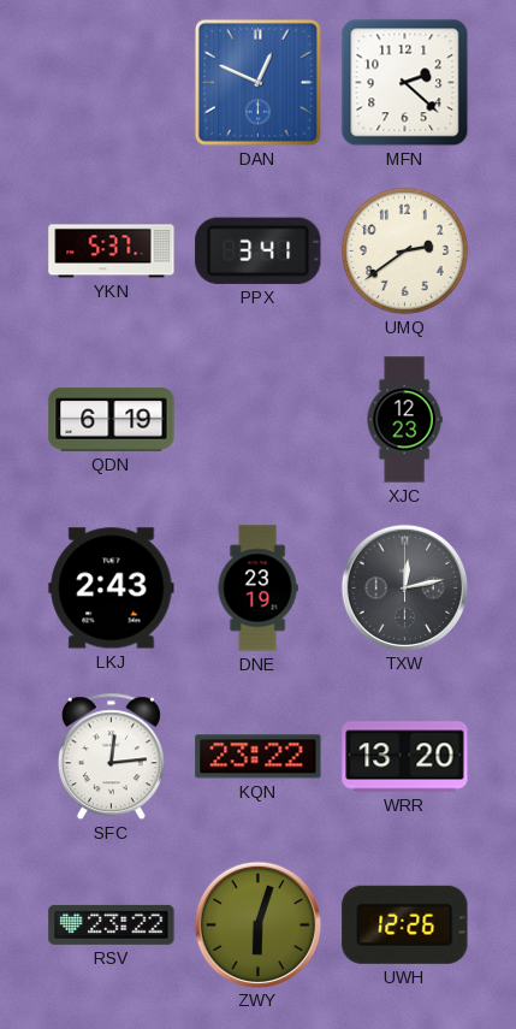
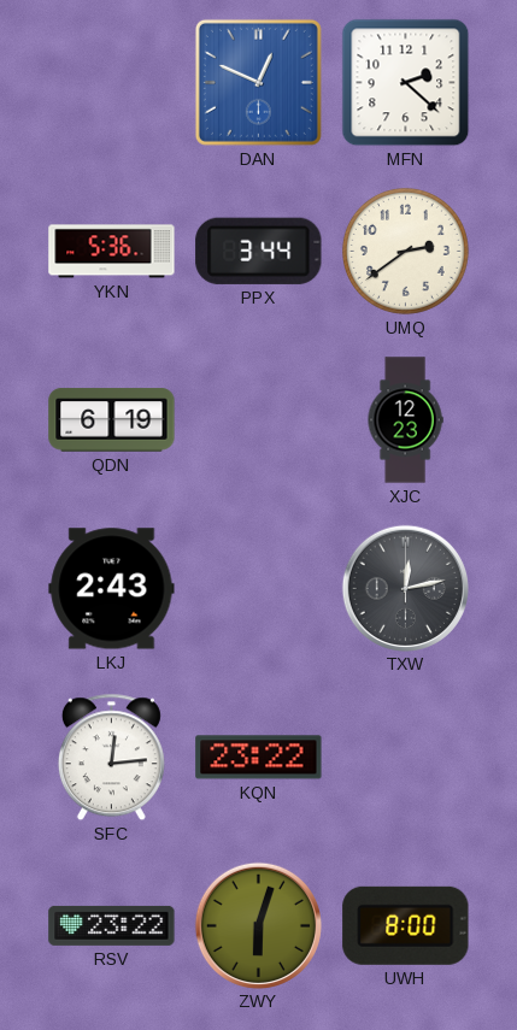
YKN: 5:37 -> 5:36 (112, 252)
PPX: 3:41 -> 3:44 (259, 251)
DNE: 23:19 -> none (257, 589)
WRR: 13:20 -> none (405, 757)
UWH: 12:26 -> 8:00 (406, 925)
